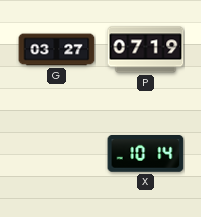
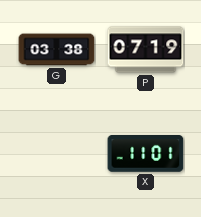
G: 03:27 -> 03:38 (57, 50)
X: 10:14 -> 11:01 (146, 154)
